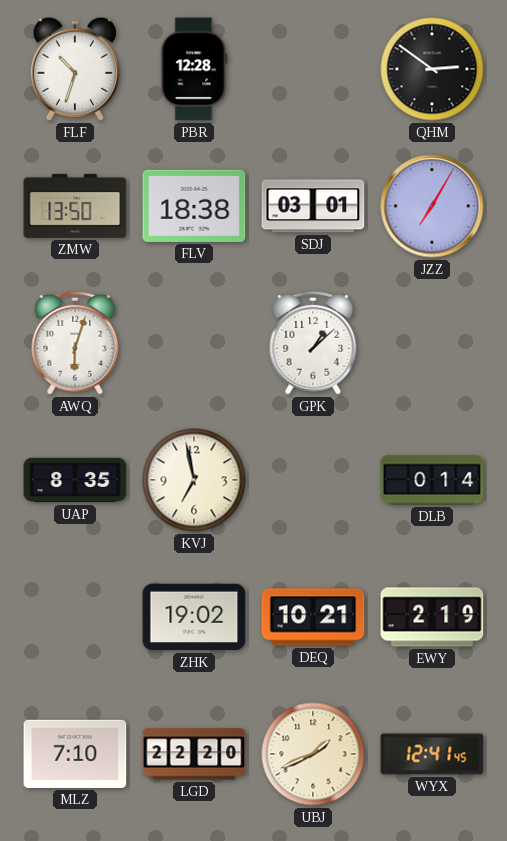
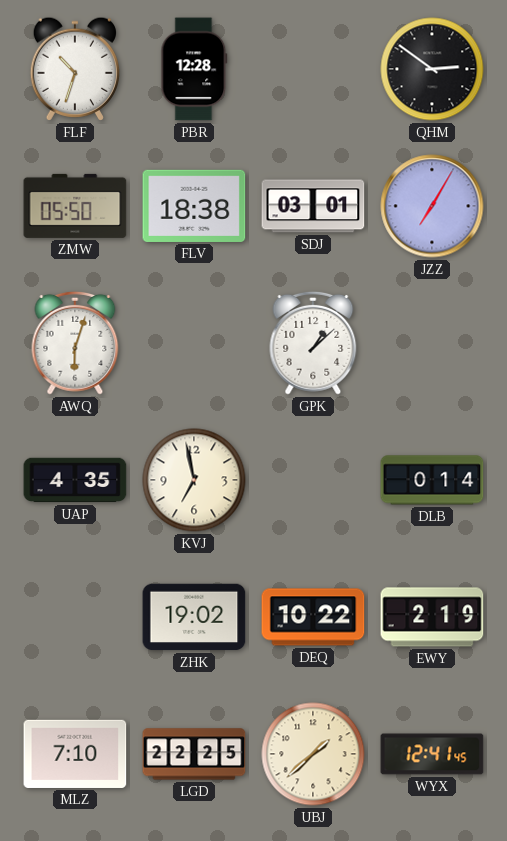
ZMW: 13:50 -> 05:50 (75, 206)
UAP: 8:35 -> 4:35 (75, 480)
DEQ: 10:21 -> 10:22 (313, 617)
LGD: 22:20 -> 22:25 (194, 754)
UBJ: 1:41 -> 1:38 (313, 754)
